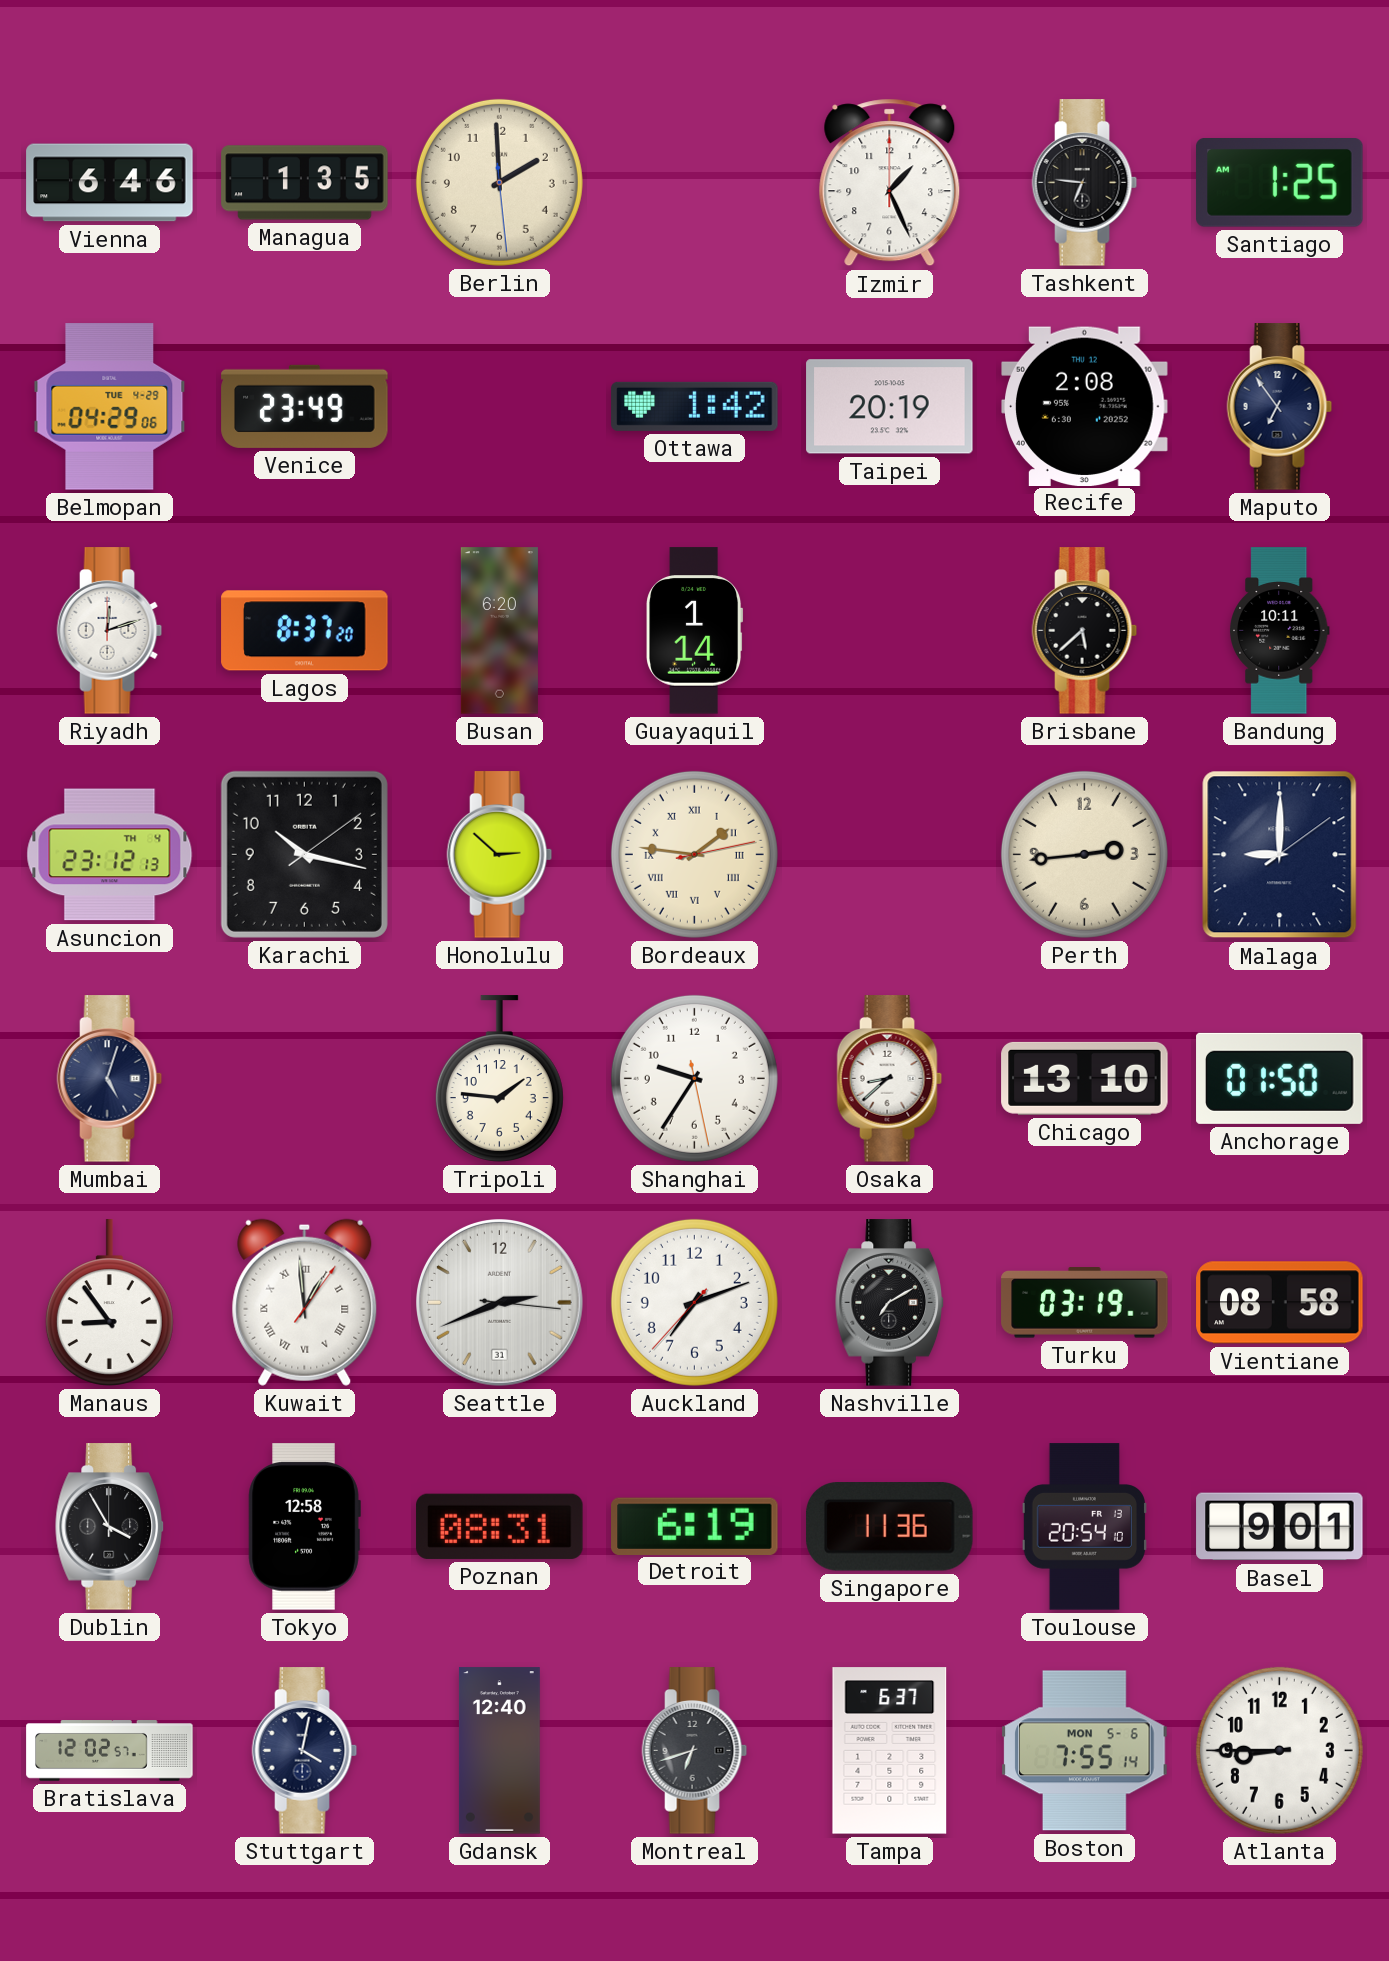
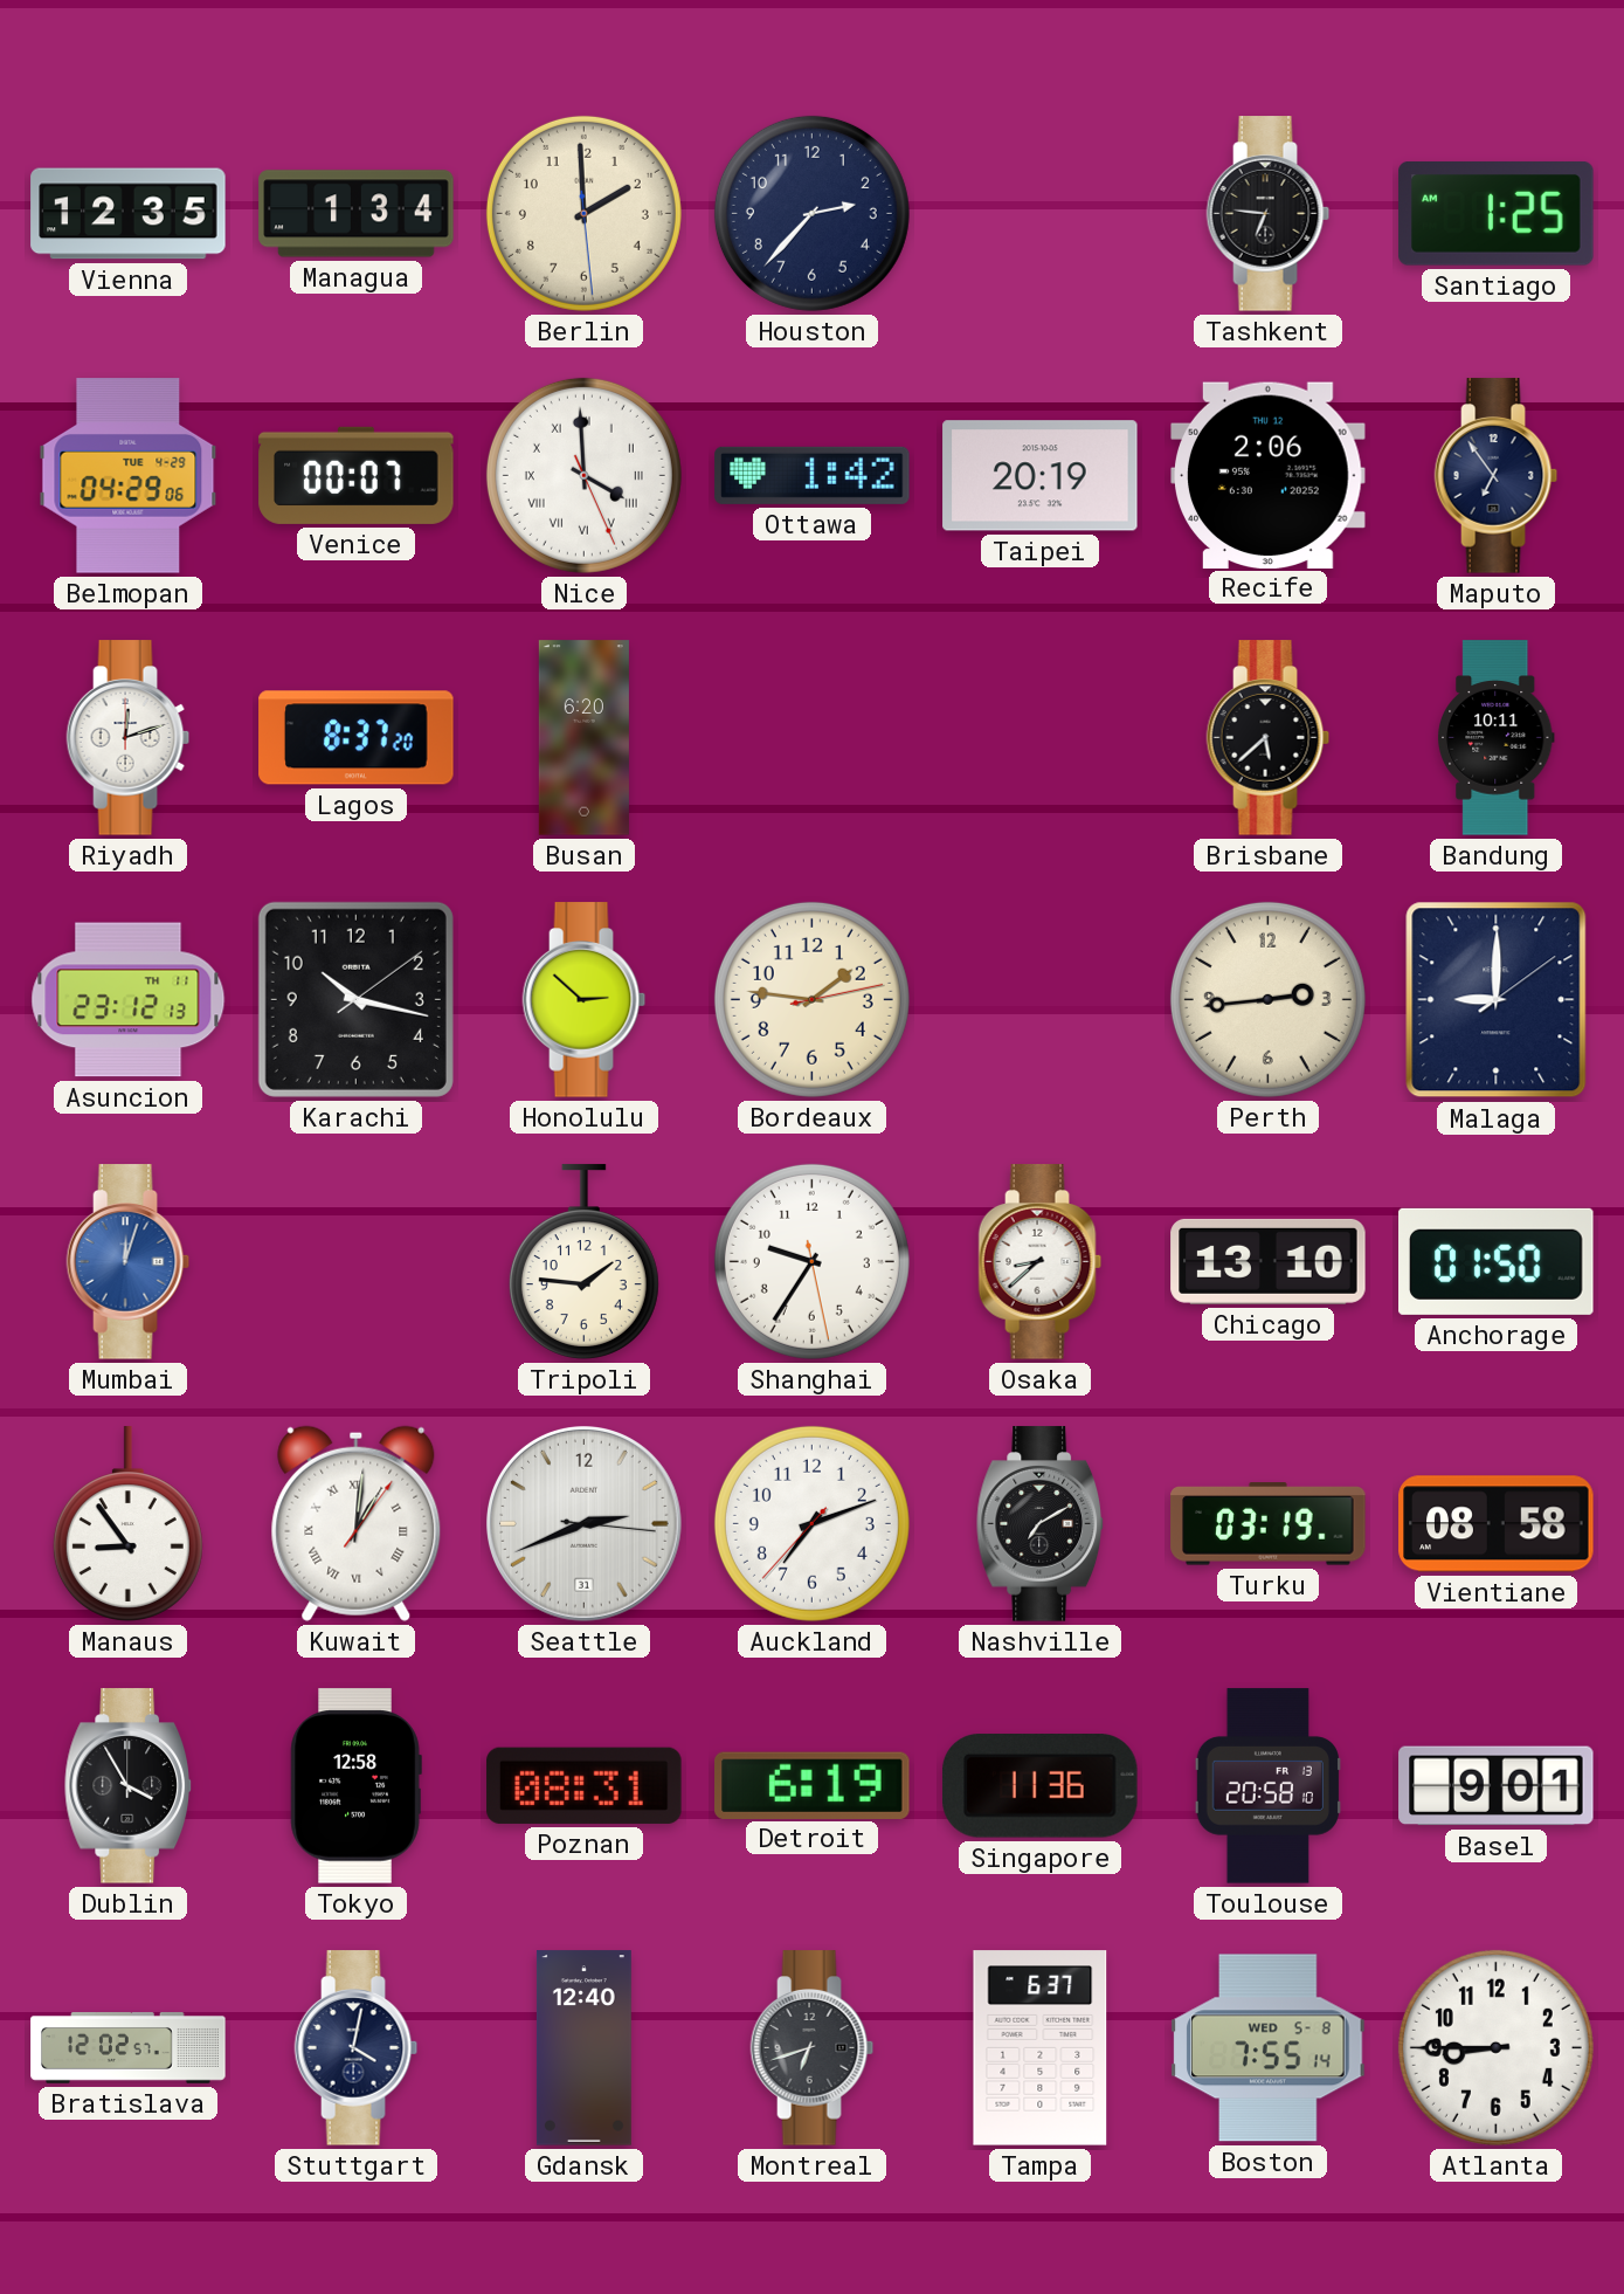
Vienna: 6:46 -> 12:35 (129, 214)
Managua: 1:35 -> 1:34 (357, 214)
Houston: none -> 2:37 (811, 213)
Izmir: 1:26 -> none (890, 183)
Venice: 23:49 -> 00:07 (357, 475)
Nice: none -> 3:59 (583, 475)
Recife: 2:08 -> 2:06 (1269, 475)
Guayaquil: 1:14 -> none (695, 631)
Asuncion date: TH 4 -> TH 11 (129, 1000)
Bordeaux numerals: Roman -> Arabic (811, 999)
Mumbai: 5:03 -> 12:03 (129, 1262)
Mumbai dial: navy -> blue (129, 1262)
Kuwait: 12:59 -> 1:01 (357, 1523)
Toulouse: 20:54 -> 20:58 (1267, 1786)
Boston date: MON 5-6 -> WED 5-8 (1269, 2048)
